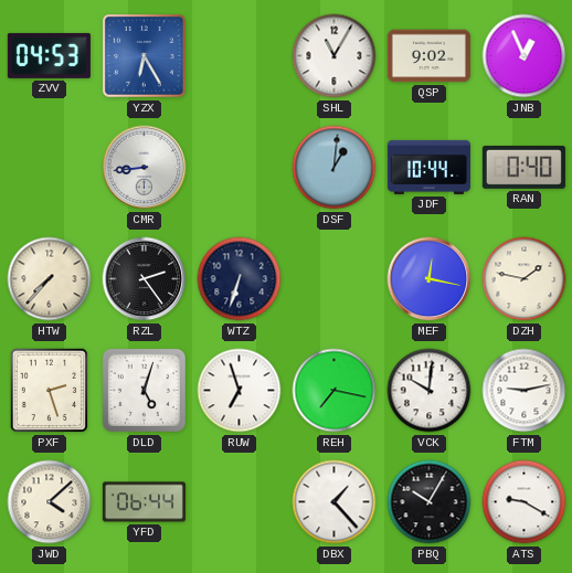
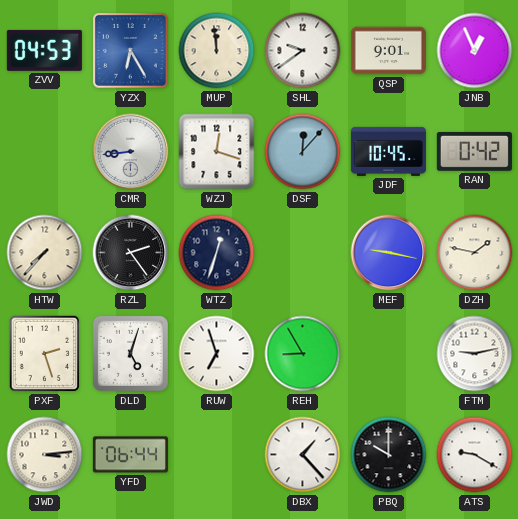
MUP: none -> 11:59 (217, 51)
SHL: 11:05 -> 9:39 (303, 51)
QSP: 9:02 -> 9:01 (388, 51)
WZJ: none -> 12:18 (217, 152)
DSF: 1:01 -> 12:07 (303, 152)
JDF: 10:44 -> 10:45 (388, 151)
RAN: 0:40 -> 0:42 (474, 151)
WTZ: 6:33 -> 12:33 (217, 253)
MEF: 12:17 -> 9:17 (389, 253)
REH: 7:17 -> 8:55 (303, 354)
VCK: 10:01 -> none (430, 391)
JWD: 4:08 -> 3:14 (45, 455)
PBQ: 10:05 -> 10:00 (389, 455)
